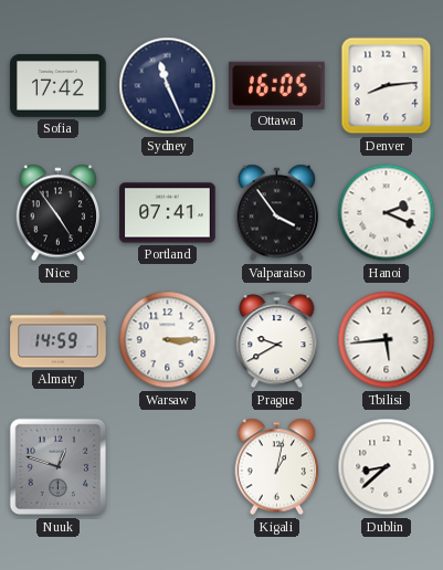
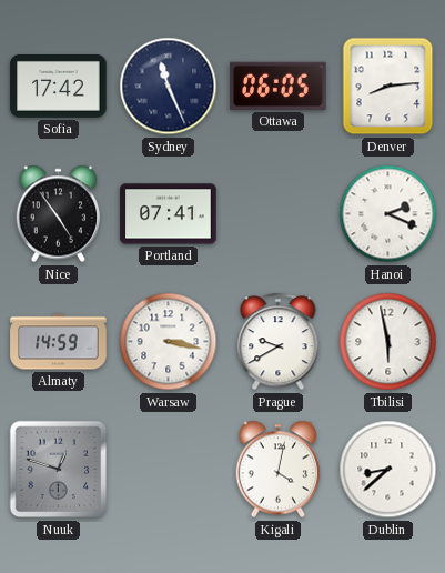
Ottawa: 16:05 -> 06:05 (279, 86)
Valparaiso: 3:54 -> none (277, 213)
Warsaw: 3:15 -> 3:17 (169, 342)
Tbilisi: 5:44 -> 5:58 (388, 342)
Kigali: 1:02 -> 4:02 (279, 470)
